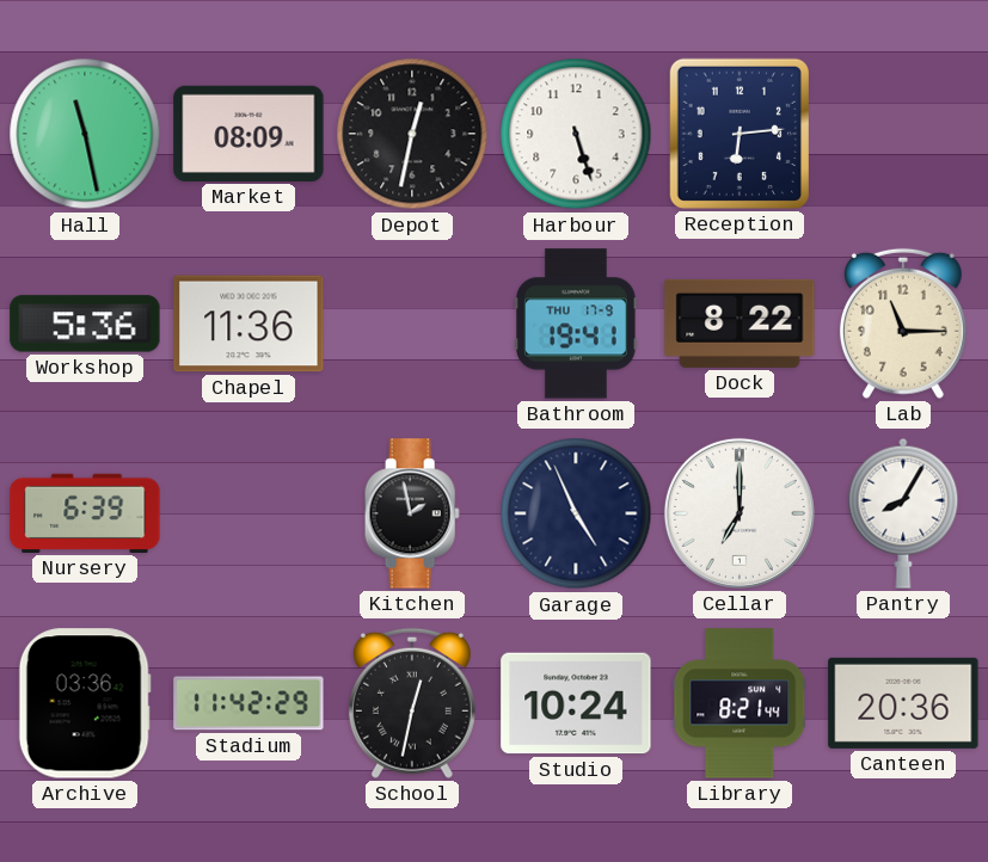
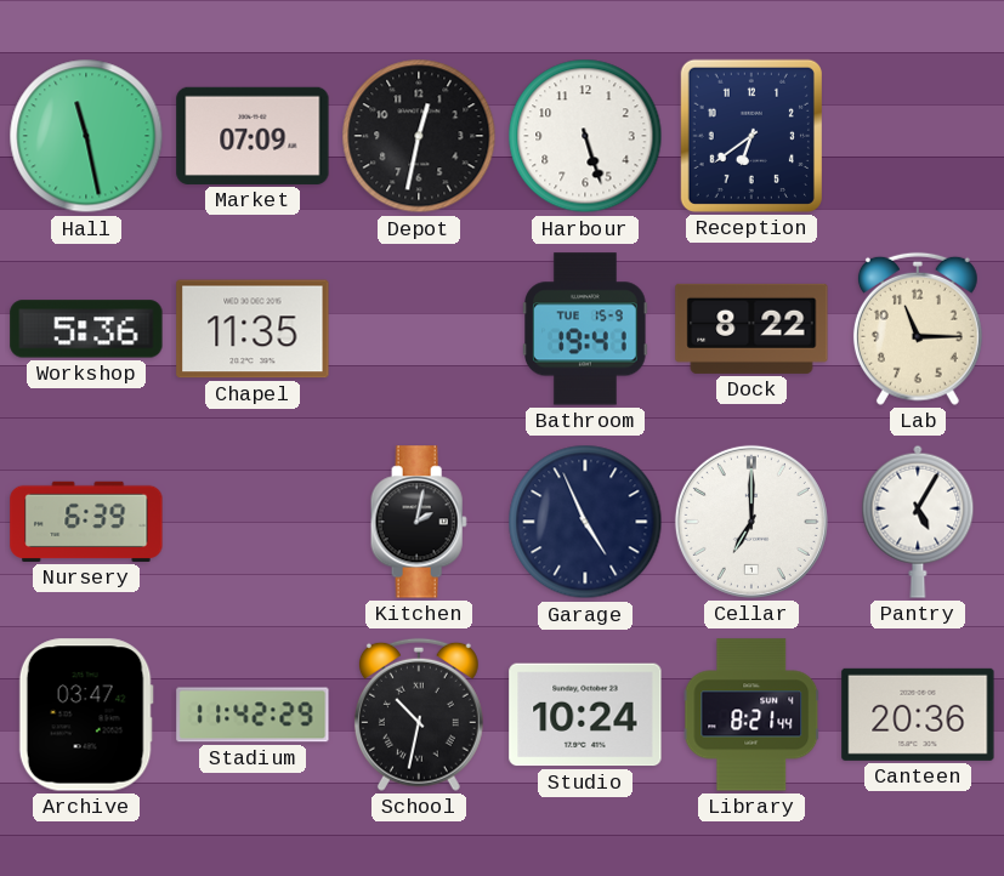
Market: 08:09 -> 07:09 (253, 136)
Reception: 6:14 -> 6:39 (751, 136)
Chapel: 11:36 -> 11:35 (253, 329)
Bathroom date: THU 17-9 -> TUE 15-9 (585, 329)
Kitchen: 1:58 -> 2:02 (419, 522)
Pantry: 8:05 -> 5:05 (918, 522)
Archive: 03:36 -> 03:47 (86, 715)
School: 12:32 -> 10:32 (419, 715)
